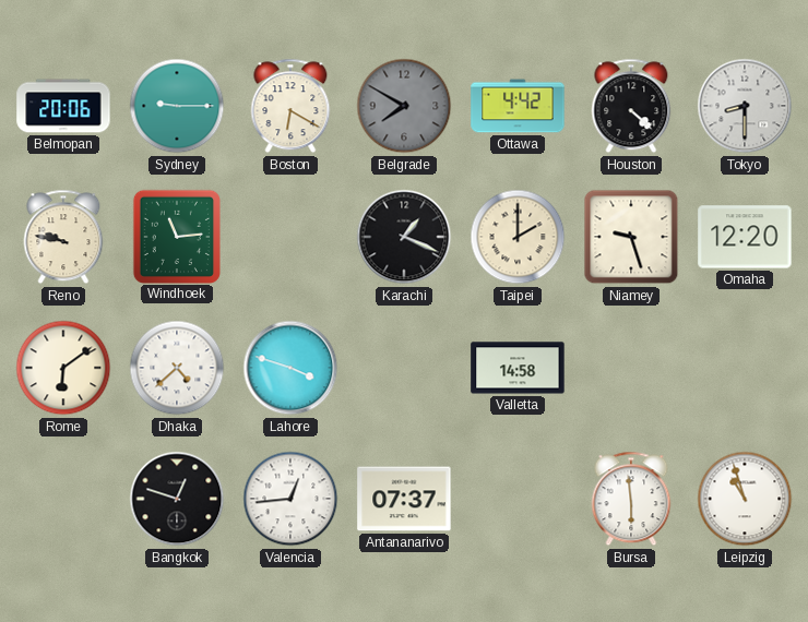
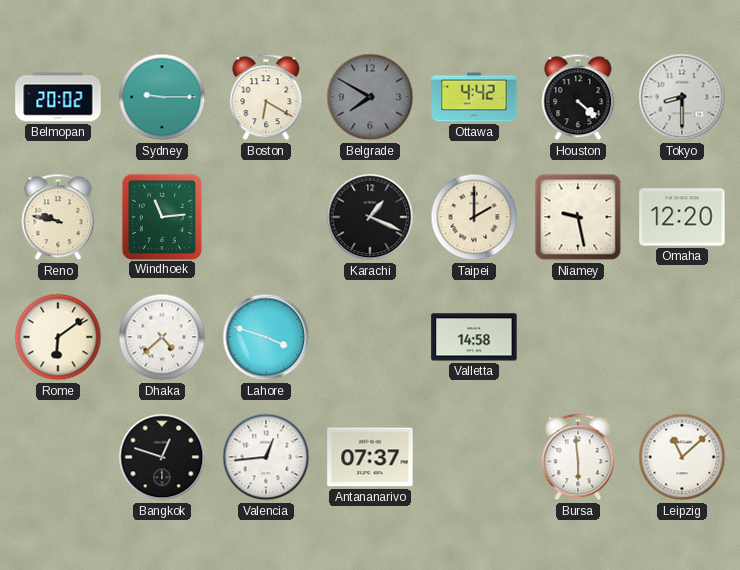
Belmopan: 20:06 -> 20:02 (58, 97)
Niamey: 9:27 -> 9:28 (578, 217)
Leipzig: 10:57 -> 11:08 (682, 457)
